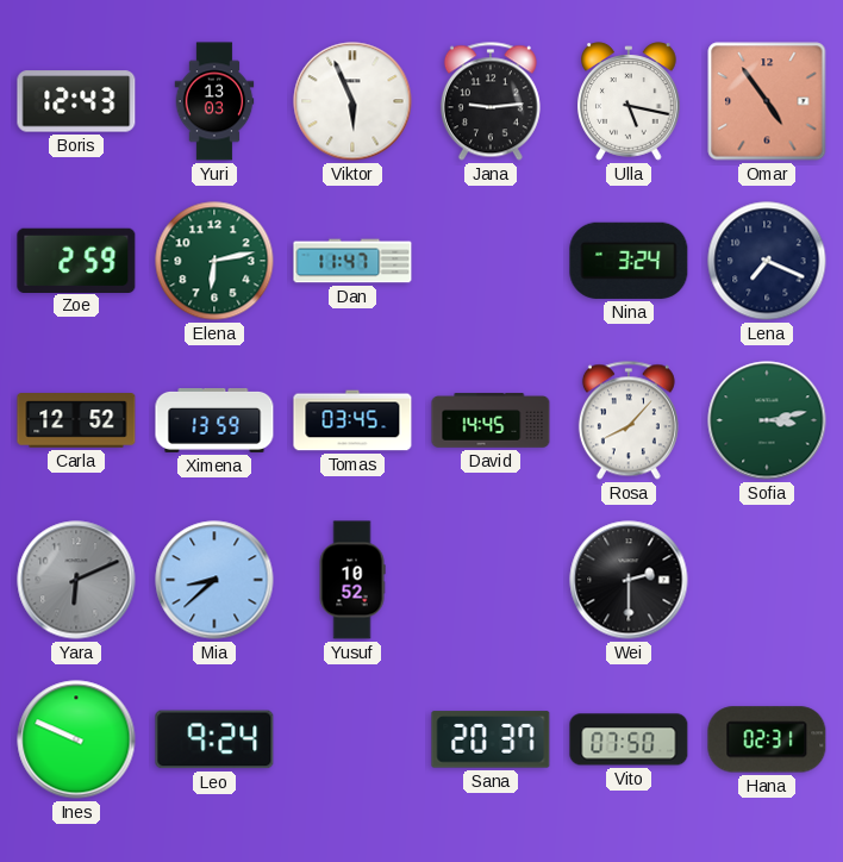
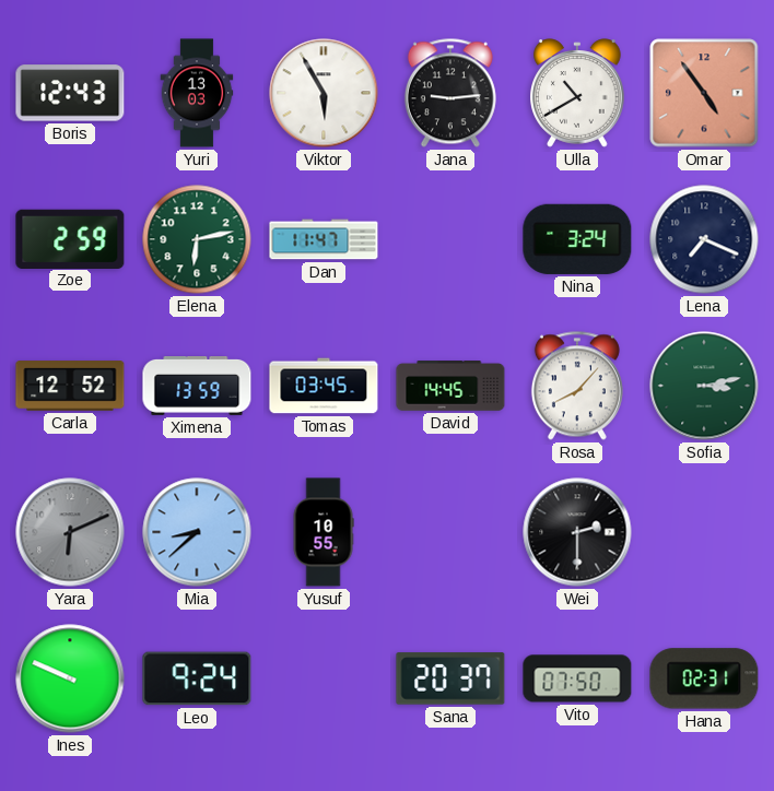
Viktor: 5:56 -> 5:55 (324, 93)
Ulla: 5:17 -> 10:40 (577, 93)
Yusuf: 10:52 -> 10:55 (324, 532)
